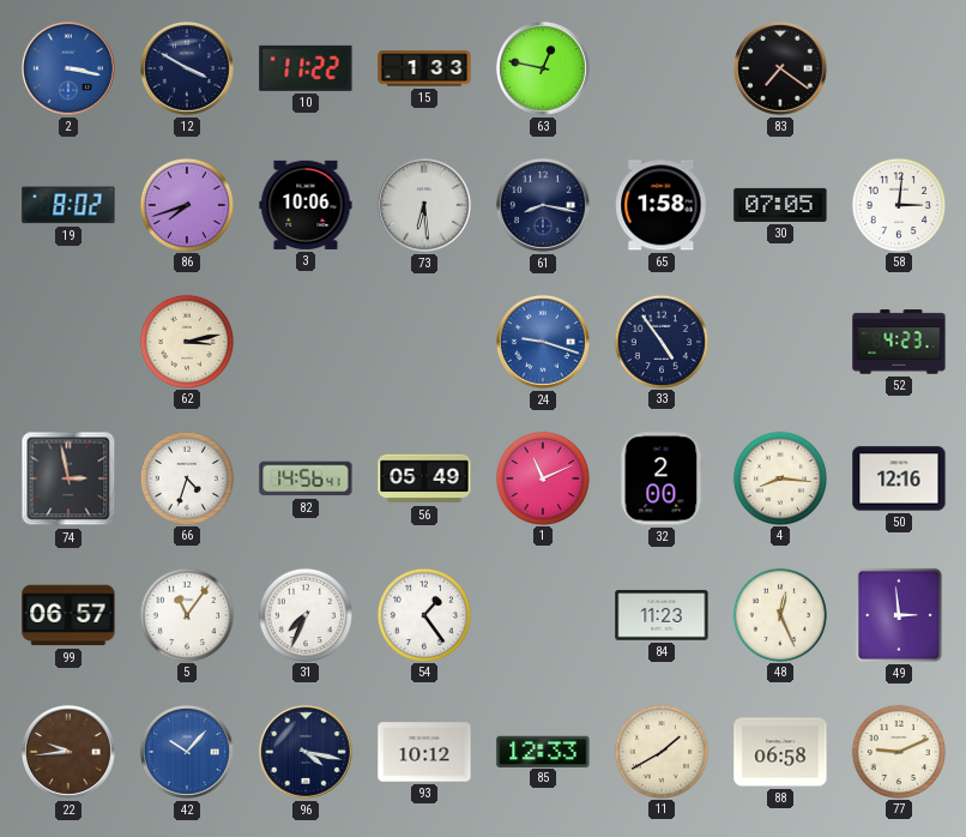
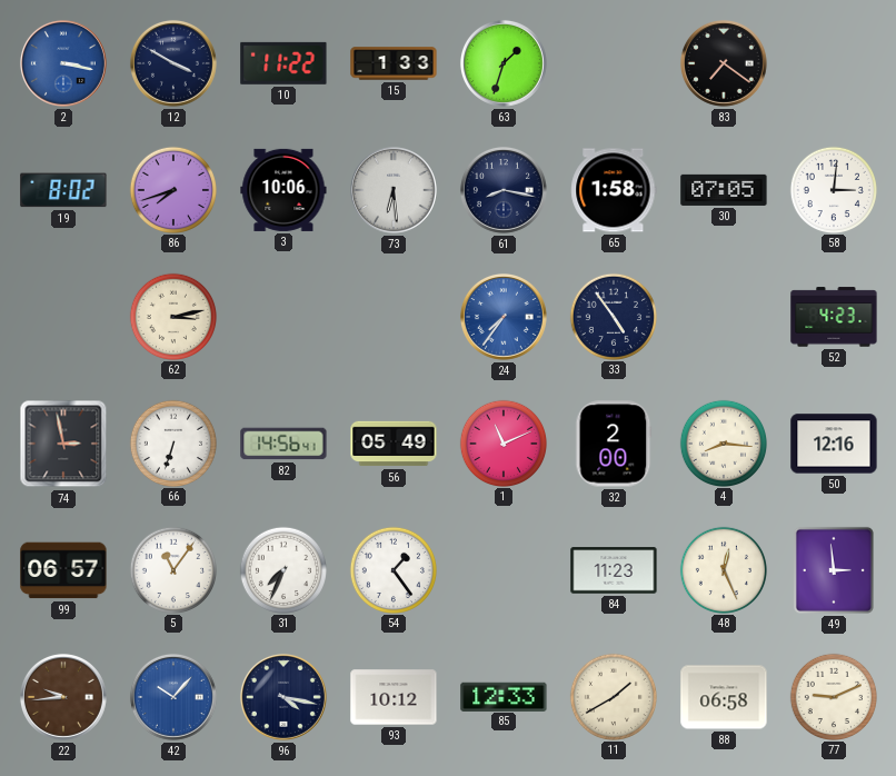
63: 12:47 -> 1:33 (504, 63)
24: 9:18 -> 7:36 (504, 317)
66: 4:33 -> 6:33 (172, 442)
